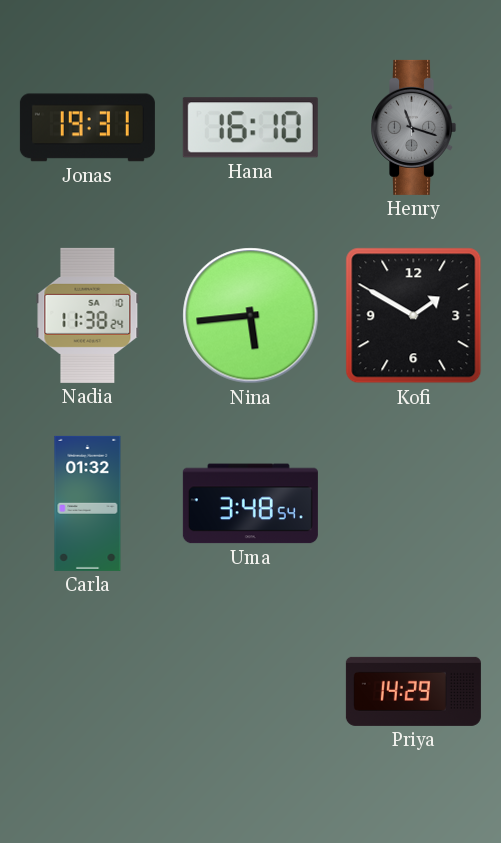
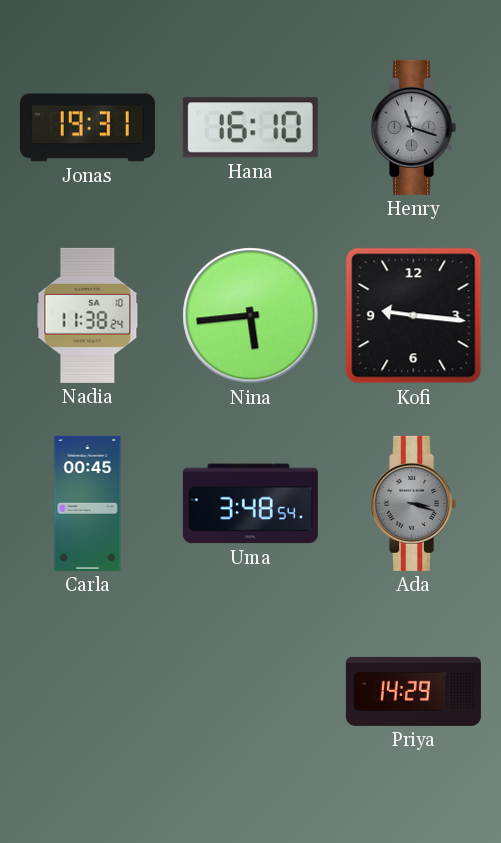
Kofi: 1:50 -> 9:16 (414, 316)
Carla: 01:32 -> 00:45 (88, 503)
Ada: none -> 3:18 (414, 503)
